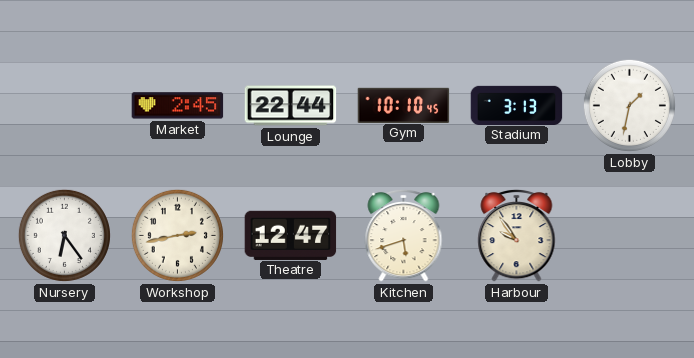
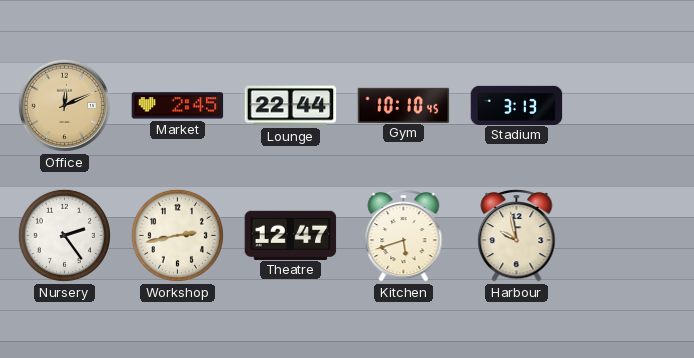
Office: none -> 12:11 (64, 105)
Lobby: 1:32 -> none (629, 105)
Nursery: 6:24 -> 2:24 (64, 235)
Harbour: 9:54 -> 9:58 (517, 235)
